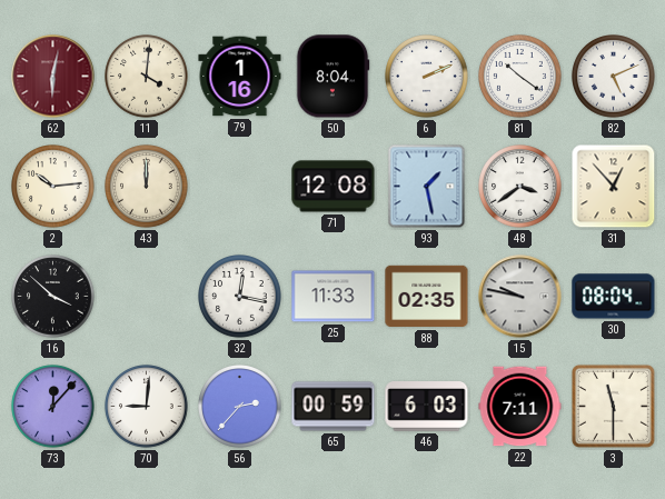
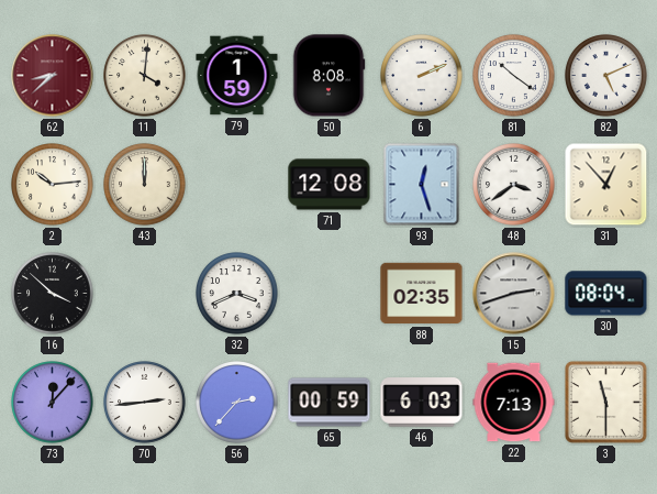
62: 6:02 -> 8:38 (53, 76)
79: 1:16 -> 1:59 (237, 76)
50: 8:04 -> 8:08 (328, 76)
93: 1:28 -> 12:27 (422, 185)
32: 12:17 -> 3:41 (237, 294)
25: 11:33 -> none (334, 297)
15: 9:47 -> 2:42 (514, 294)
70: 9:01 -> 2:44 (145, 403)
22: 7:11 -> 7:13 (514, 403)
